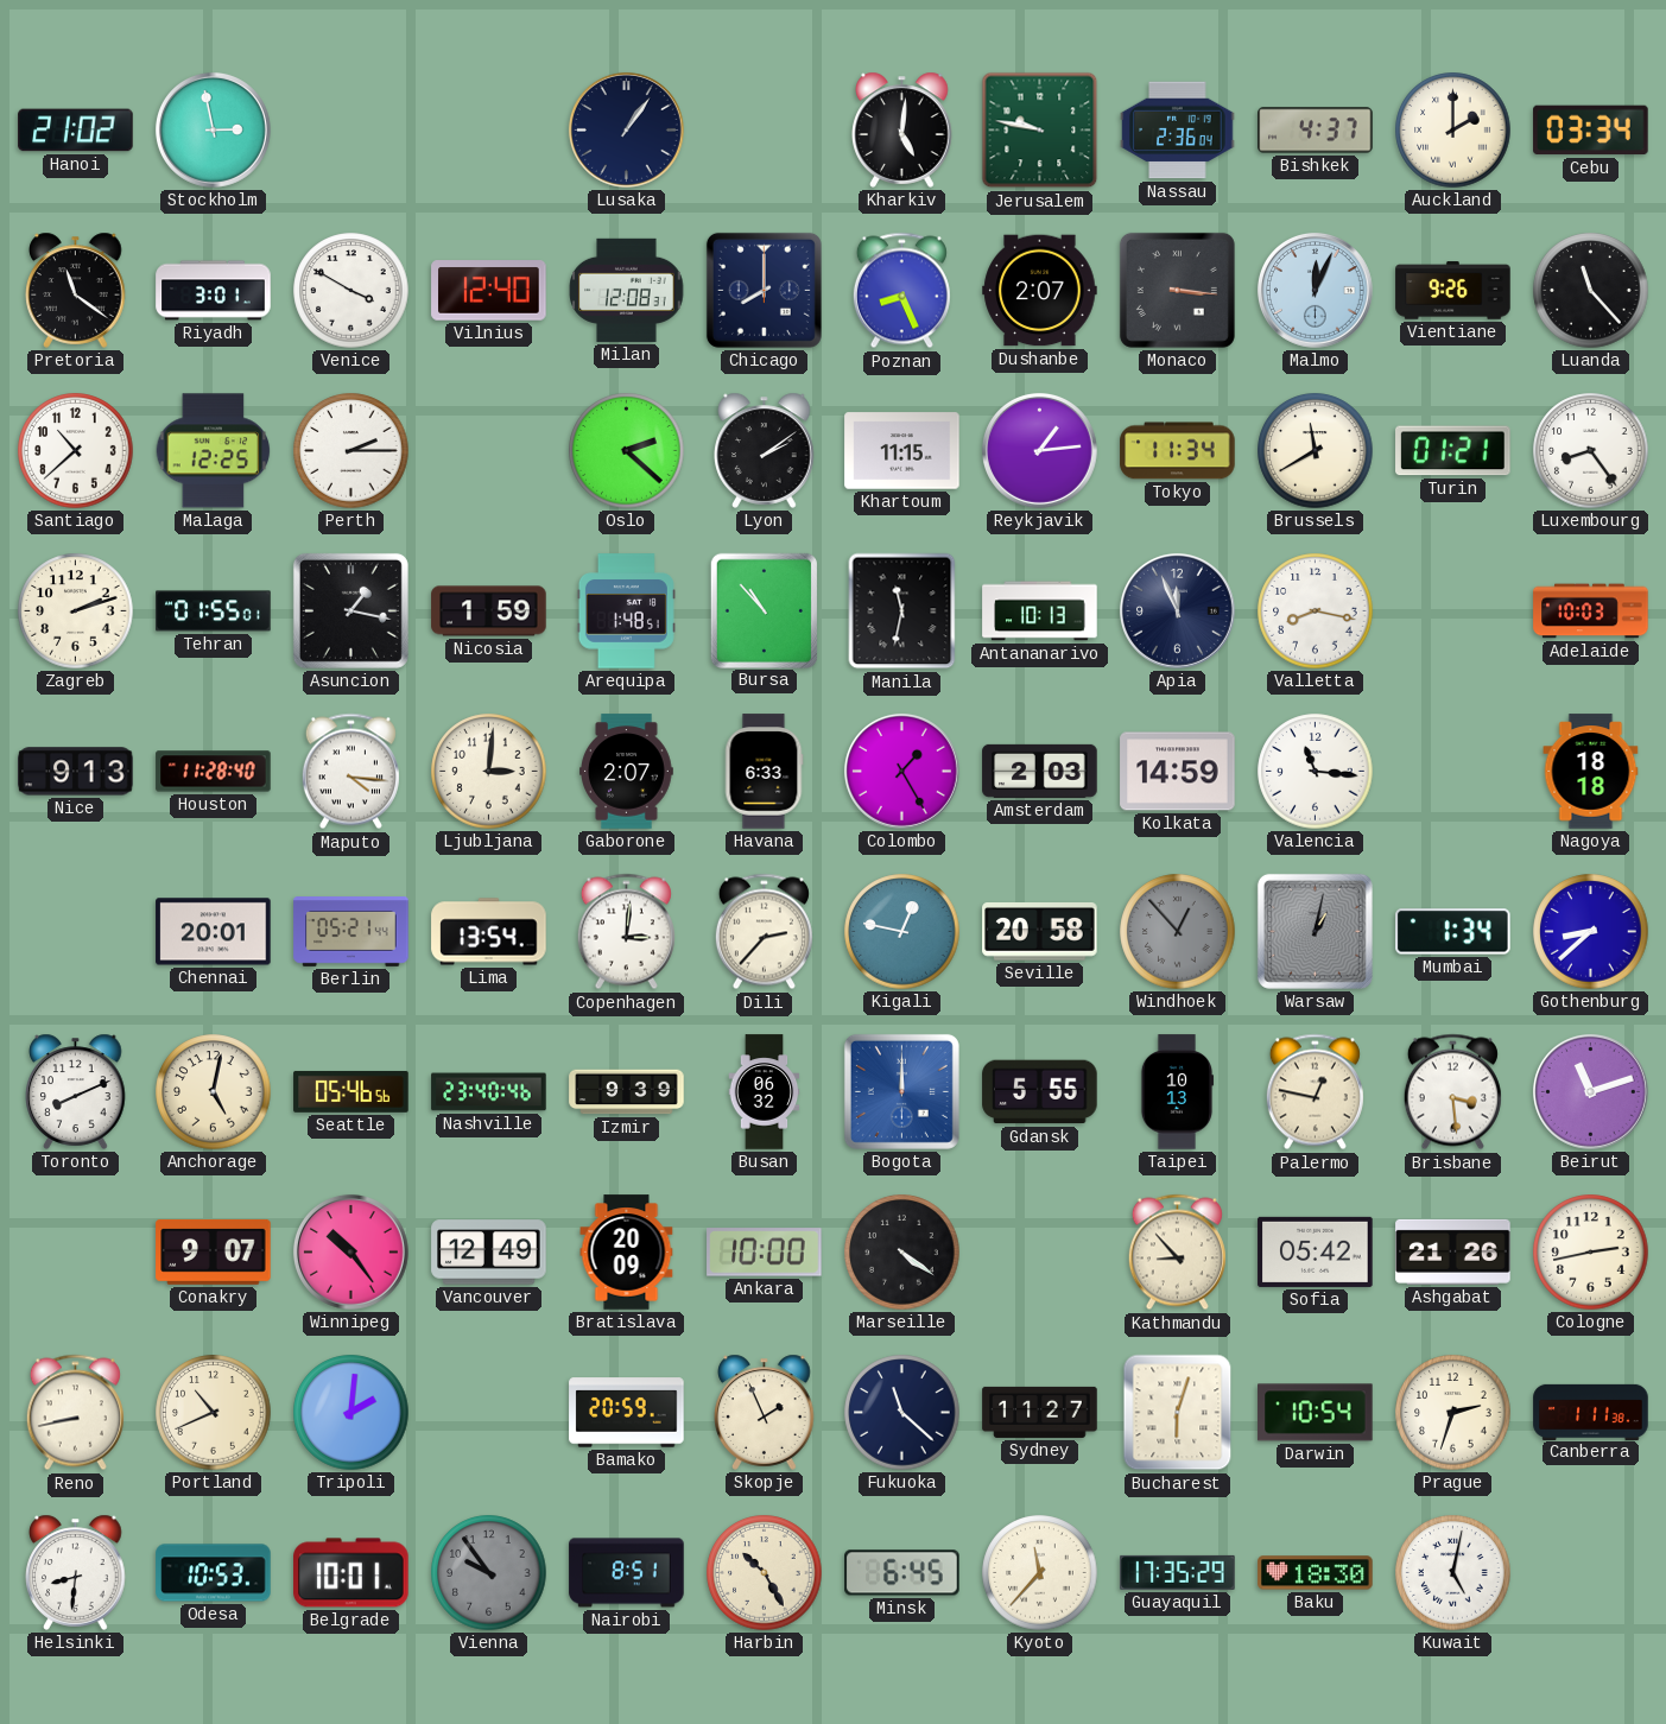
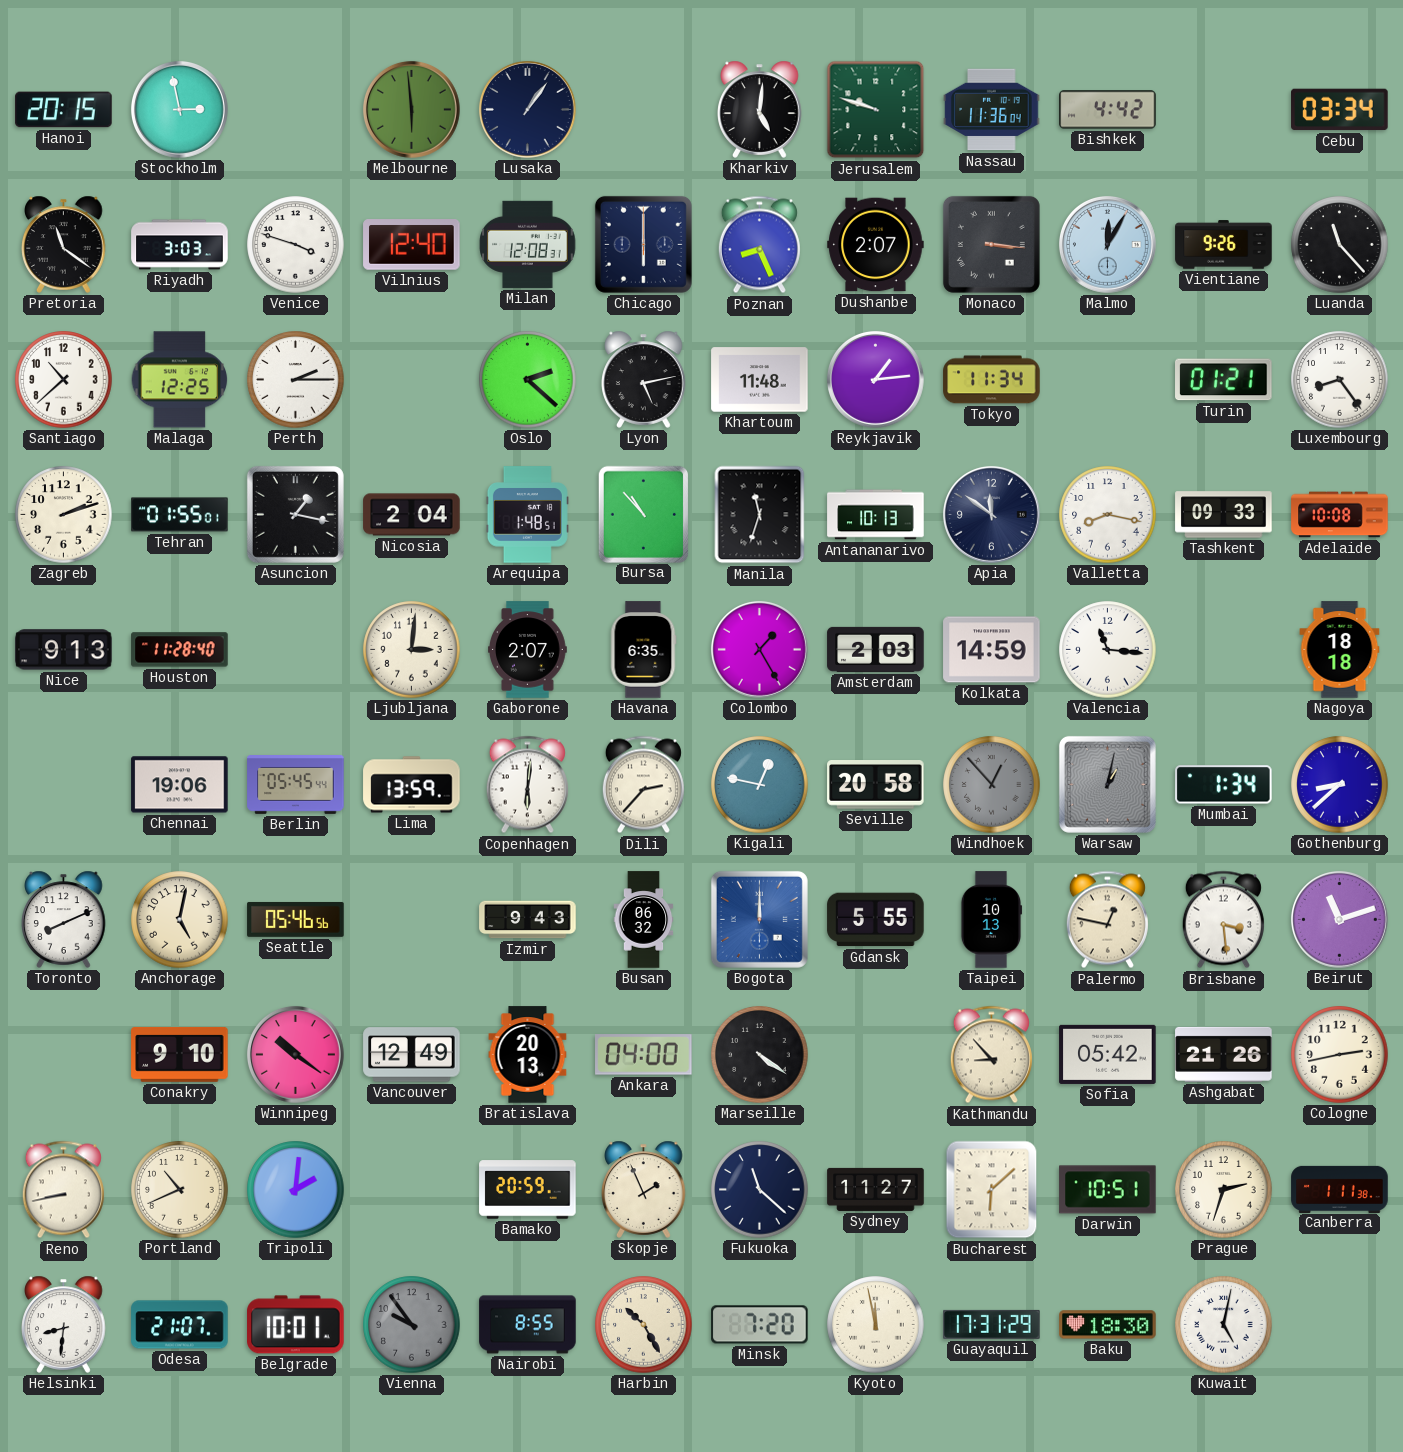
Hanoi: 21:02 -> 20:15 (64, 110)
Melbourne: none -> 5:59 (411, 109)
Jerusalem: 9:47 -> 9:48 (876, 110)
Nassau: 2:36 -> 11:36 (992, 110)
Bishkek: 4:37 -> 4:42 (1108, 110)
Auckland: 2:00 -> none (1453, 131)
Riyadh: 3:01 -> 3:03 (180, 245)
Venice: 3:50 -> 3:48 (296, 245)
Chicago: 8:00 -> 6:00 (643, 244)
Malmo: 12:04 -> 12:05 (1107, 244)
Lyon: 2:09 -> 5:13 (644, 379)
Khartoum: 11:15 -> 11:48 (760, 380)
Brussels: 11:40 -> none (1316, 451)
Nicosia: 1:59 -> 2:04 (412, 515)
Manila: 11:32 -> 11:33 (760, 515)
Apia: 11:56 -> 11:51 (991, 514)
Tashkent: none -> 09:33 (1224, 515)
Adelaide: 10:03 -> 10:08 (1340, 515)
Maputo: 4:16 -> none (350, 772)
Havana: 6:33 -> 6:35 (643, 650)
Chennai: 20:01 -> 19:06 (180, 785)
Berlin: 05:21 -> 05:45 (296, 785)
Lima: 13:54 -> 13:59 (412, 785)
Copenhagen: 3:01 -> 6:01 (527, 785)
Nashville: 23:40 -> none (489, 1092)
Izmir: 9:39 -> 9:43 (528, 920)
Conakry: 9:07 -> 9:10 (180, 1054)
Winnipeg: 10:24 -> 10:21 (295, 1054)
Bratislava: 20:09 -> 20:13 (528, 1055)
Ankara: 10:00 -> 04:00 (644, 1055)
Bucharest: 6:03 -> 6:08 (992, 1190)
Darwin: 10:54 -> 10:51 (1108, 1190)
Odesa: 10:53 -> 21:07 (180, 1325)
Nairobi: 8:51 -> 8:55 (528, 1325)
Minsk: 6:45 -> 7:20 (760, 1325)
Kyoto: 11:37 -> 11:58 (876, 1325)
Guayaquil: 17:35 -> 17:31 (992, 1324)
